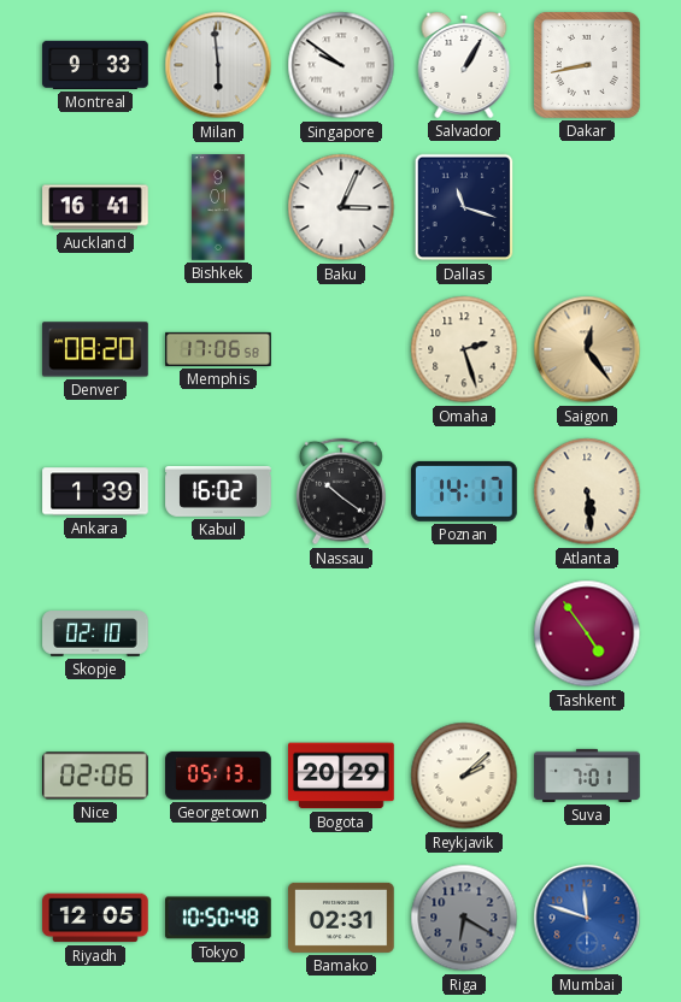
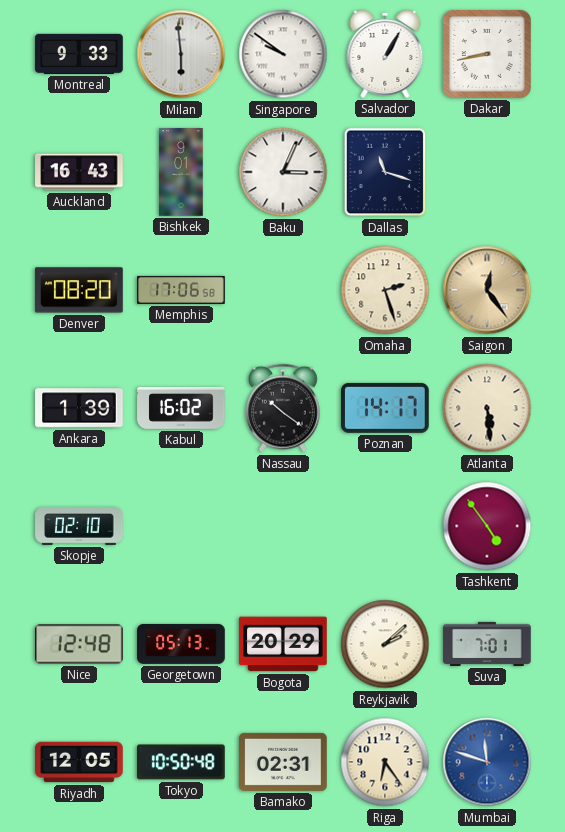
Auckland: 16:41 -> 16:43 (79, 172)
Nice: 02:06 -> 12:48 (79, 644)
Riga: 6:20 -> 6:24 (385, 762)
Riga dial: grey -> cream (385, 762)
